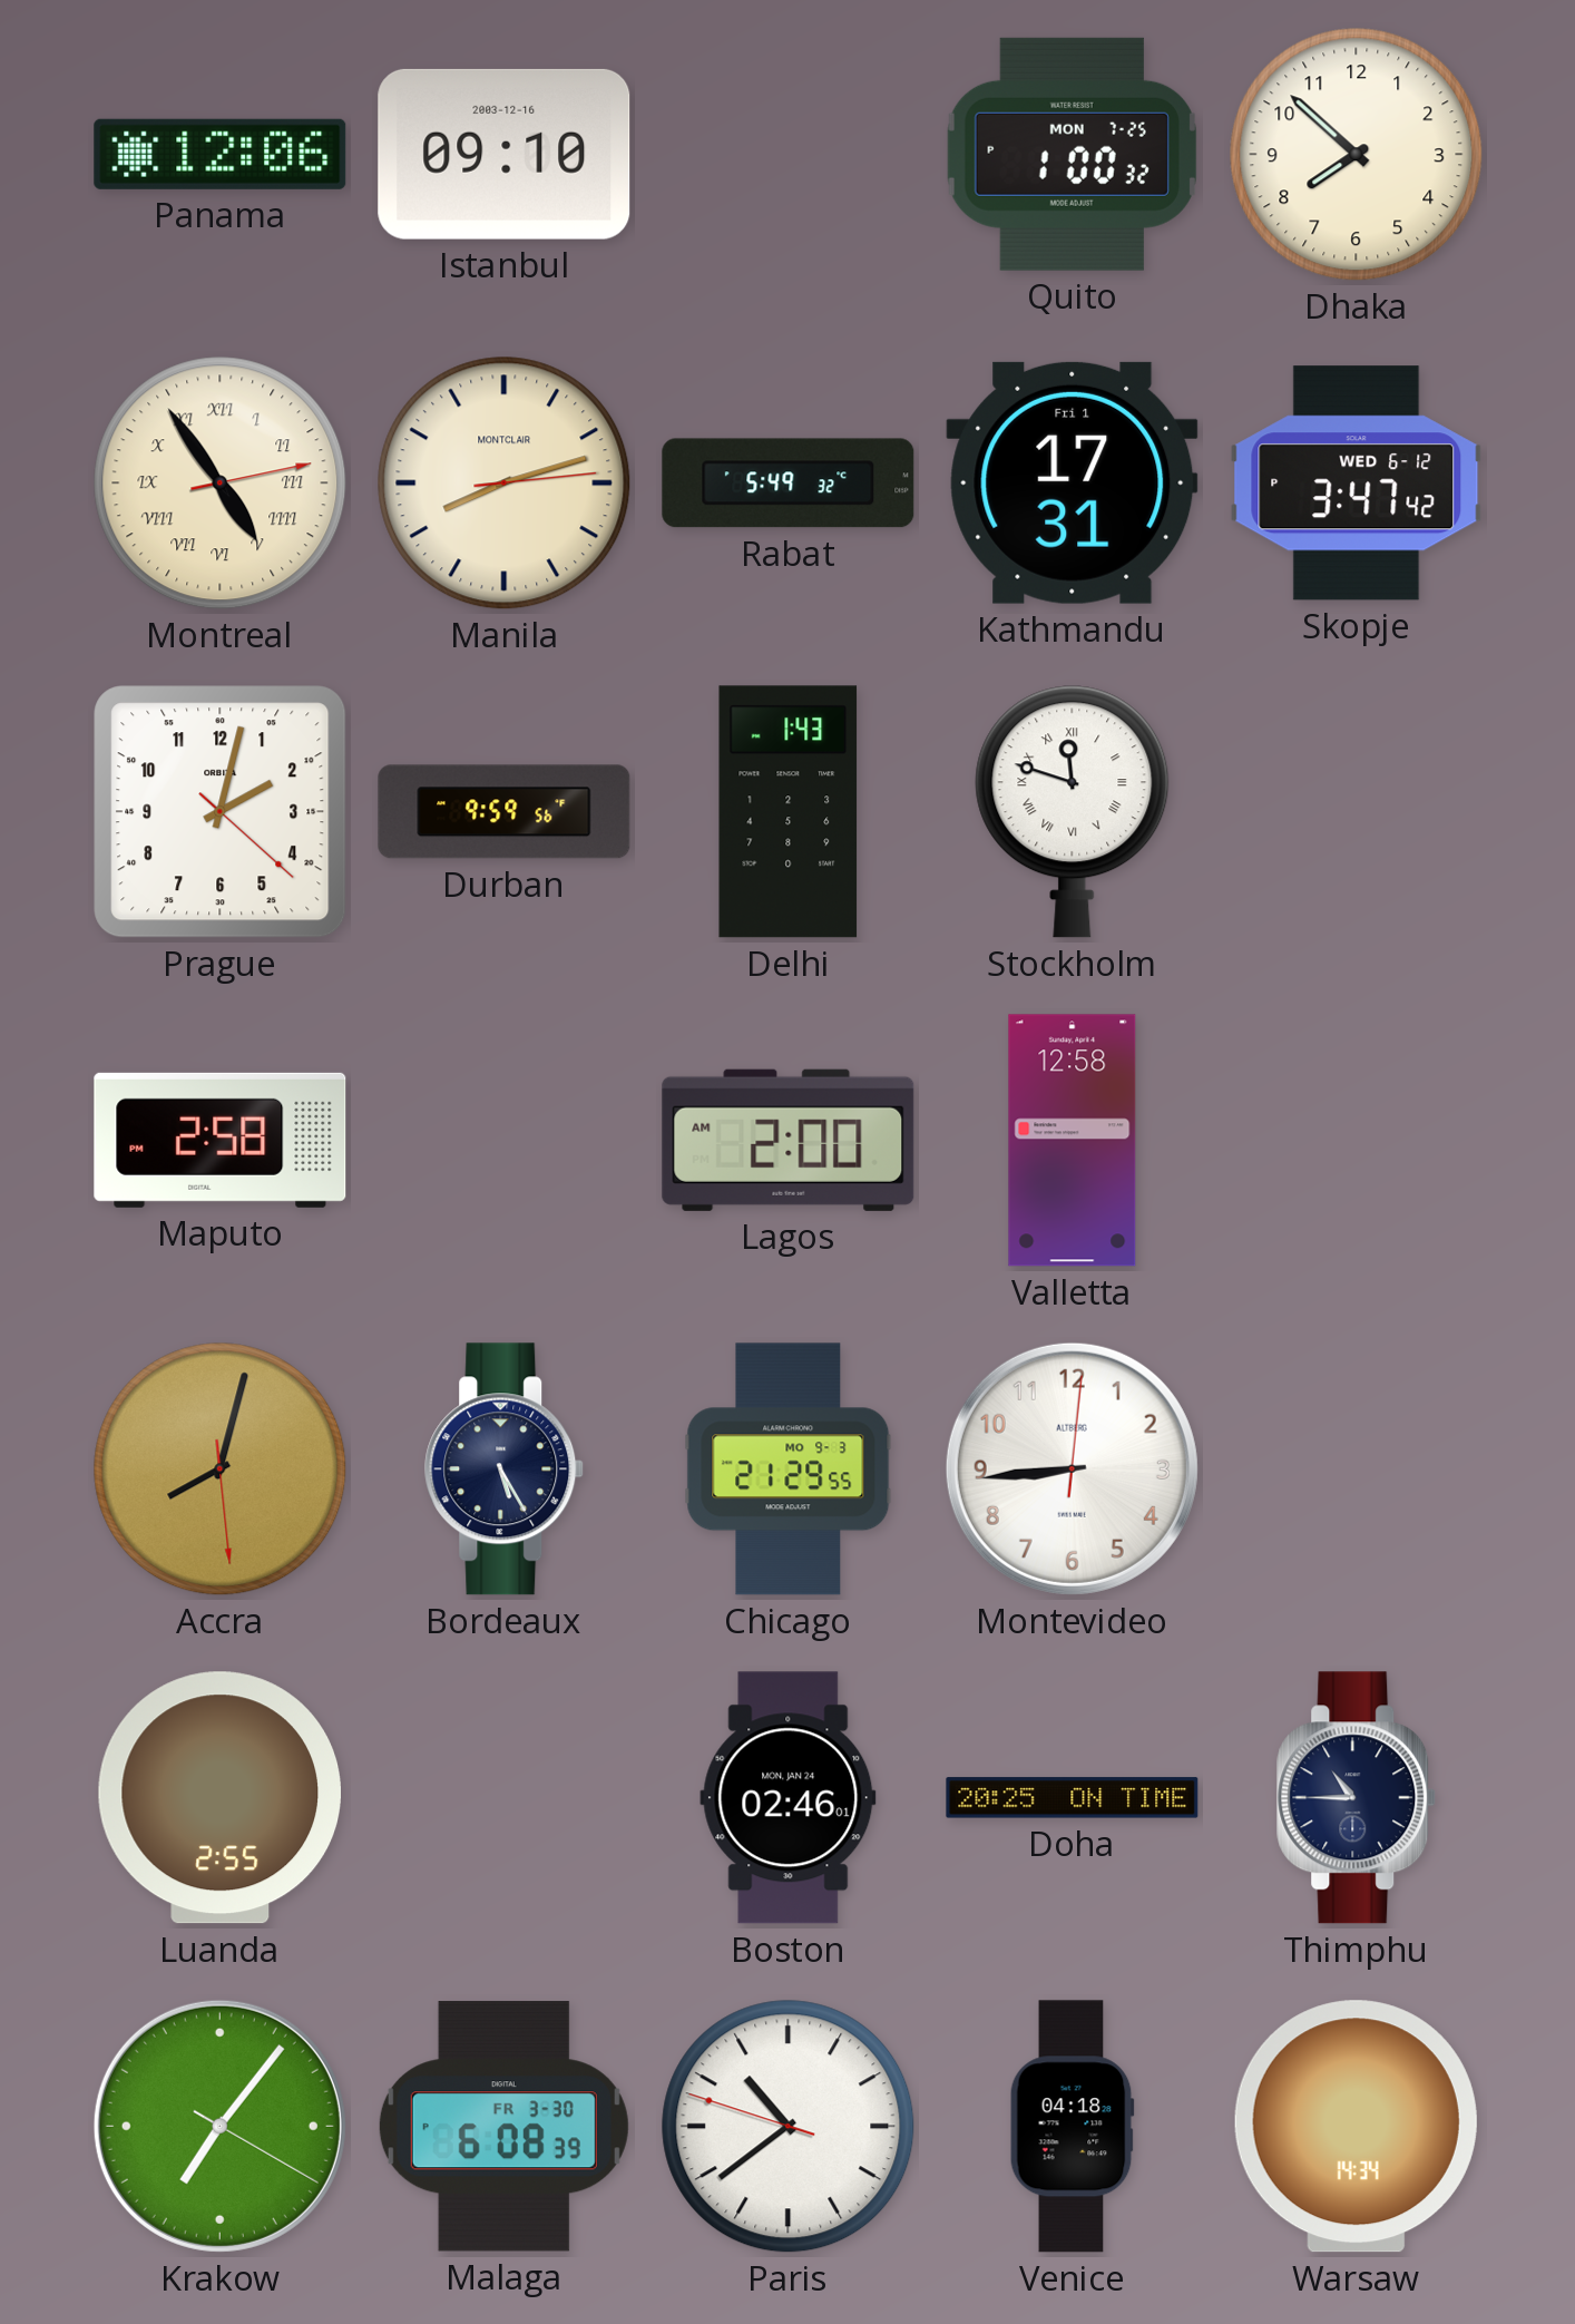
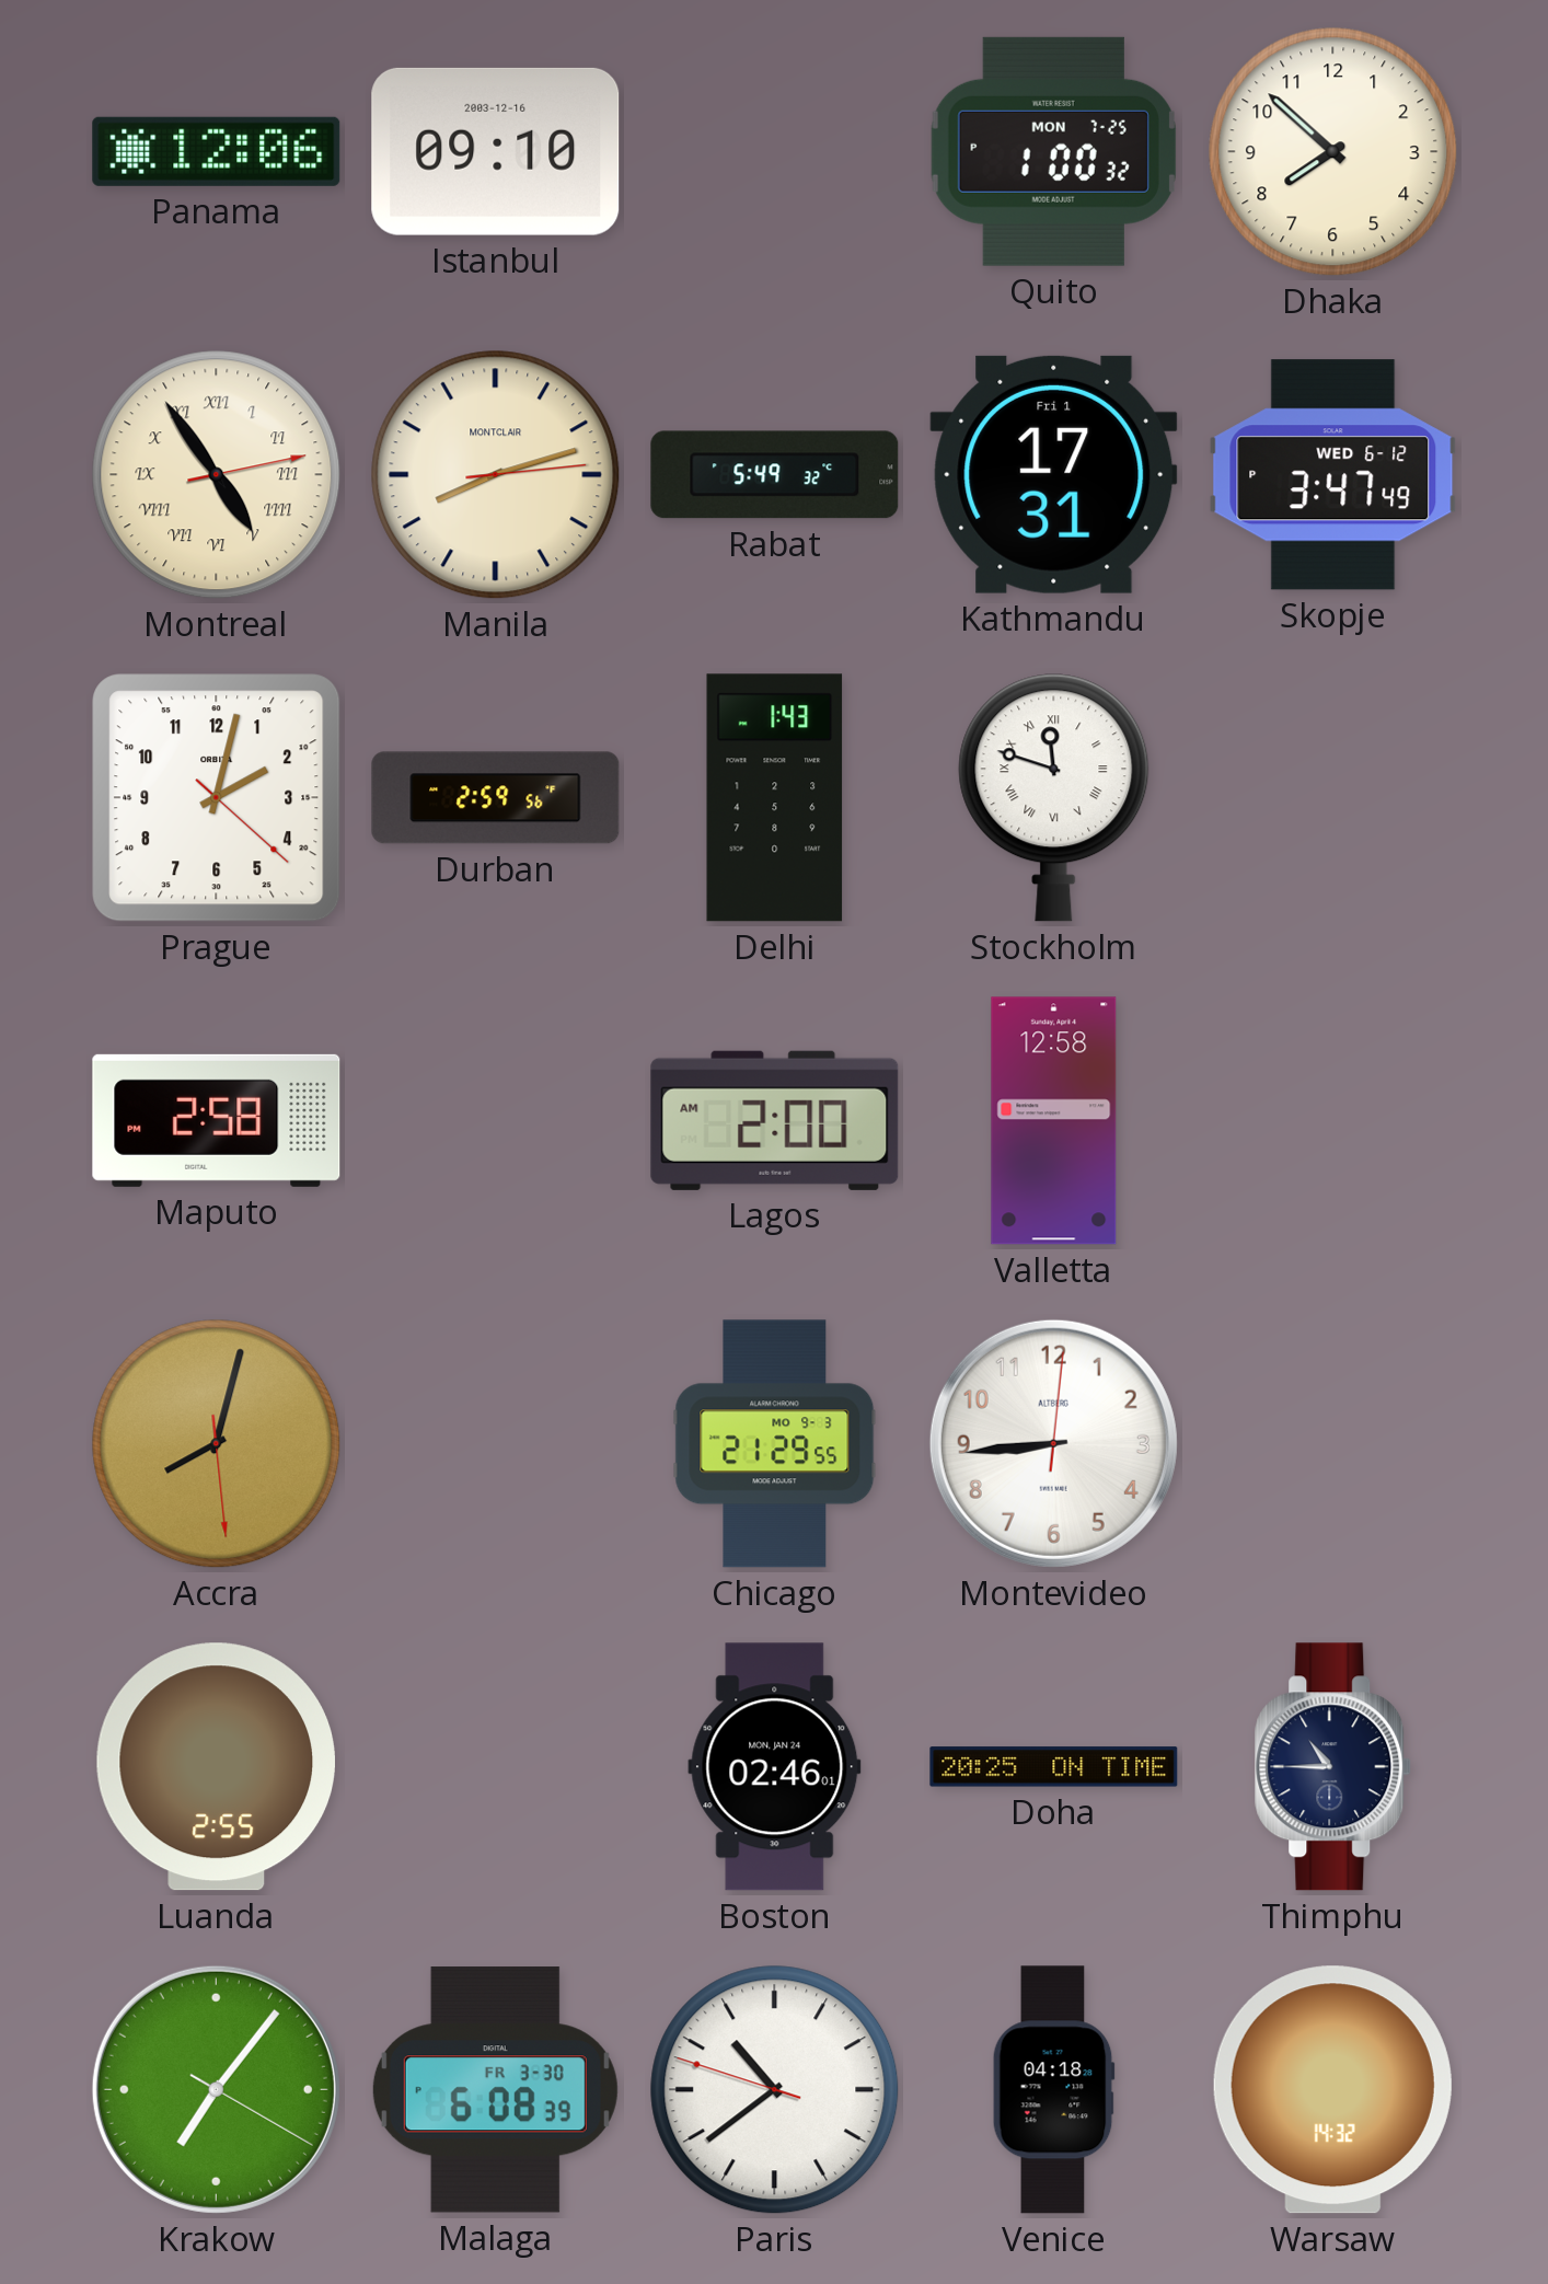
Skopje: 3:47:42 PM -> 3:47:49 PM (1333, 475)
Durban: 9:59 -> 2:59 (496, 798)
Bordeaux: 5:25 -> none (505, 1469)
Warsaw: 14:34 -> 14:32 (1332, 2090)
